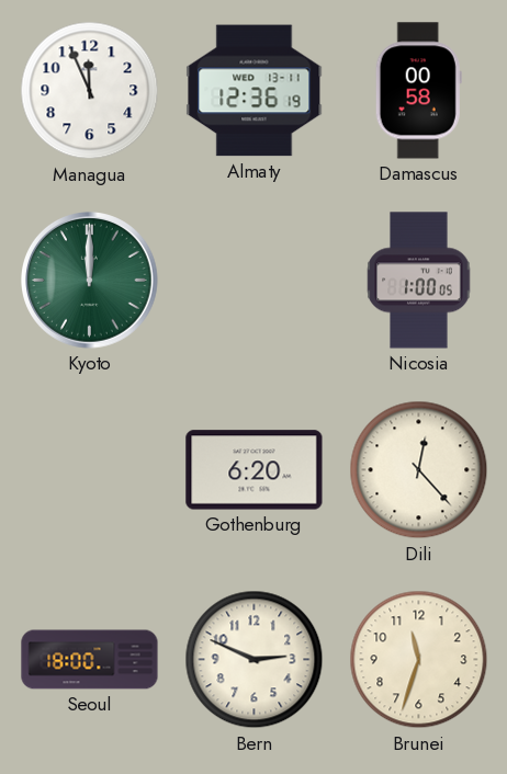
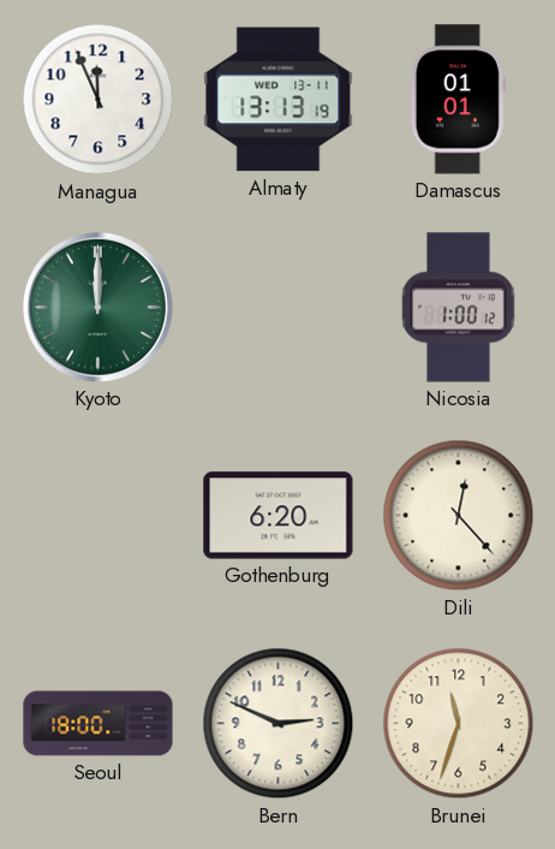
Almaty: 12:36 -> 13:13 (279, 100)
Damascus: 00:58 -> 01:01 (458, 100)
Nicosia: 1:00:05 -> 1:00:12 (459, 308)
